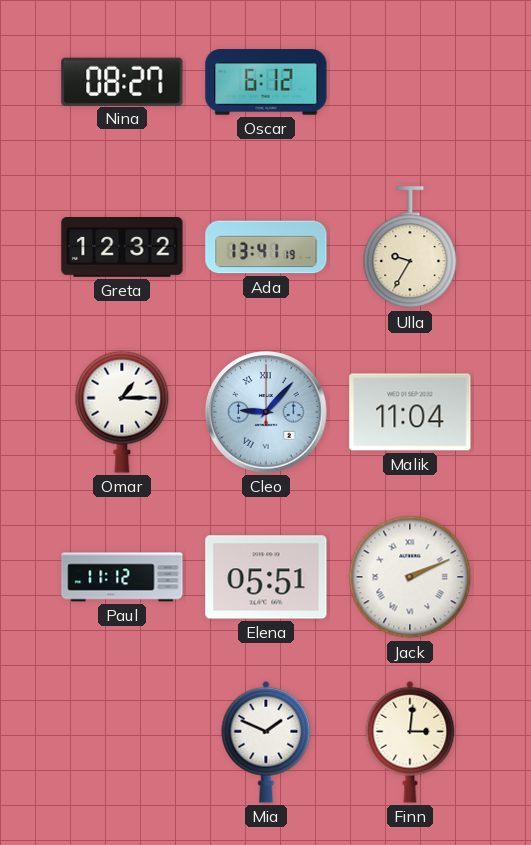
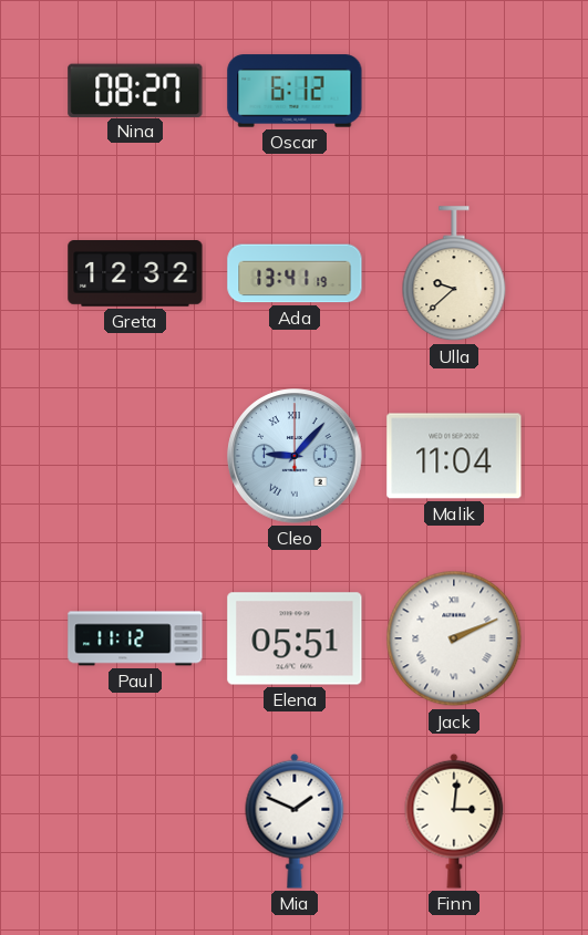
Ulla: 9:35 -> 9:38 (454, 274)
Omar: 1:15 -> none (122, 412)
